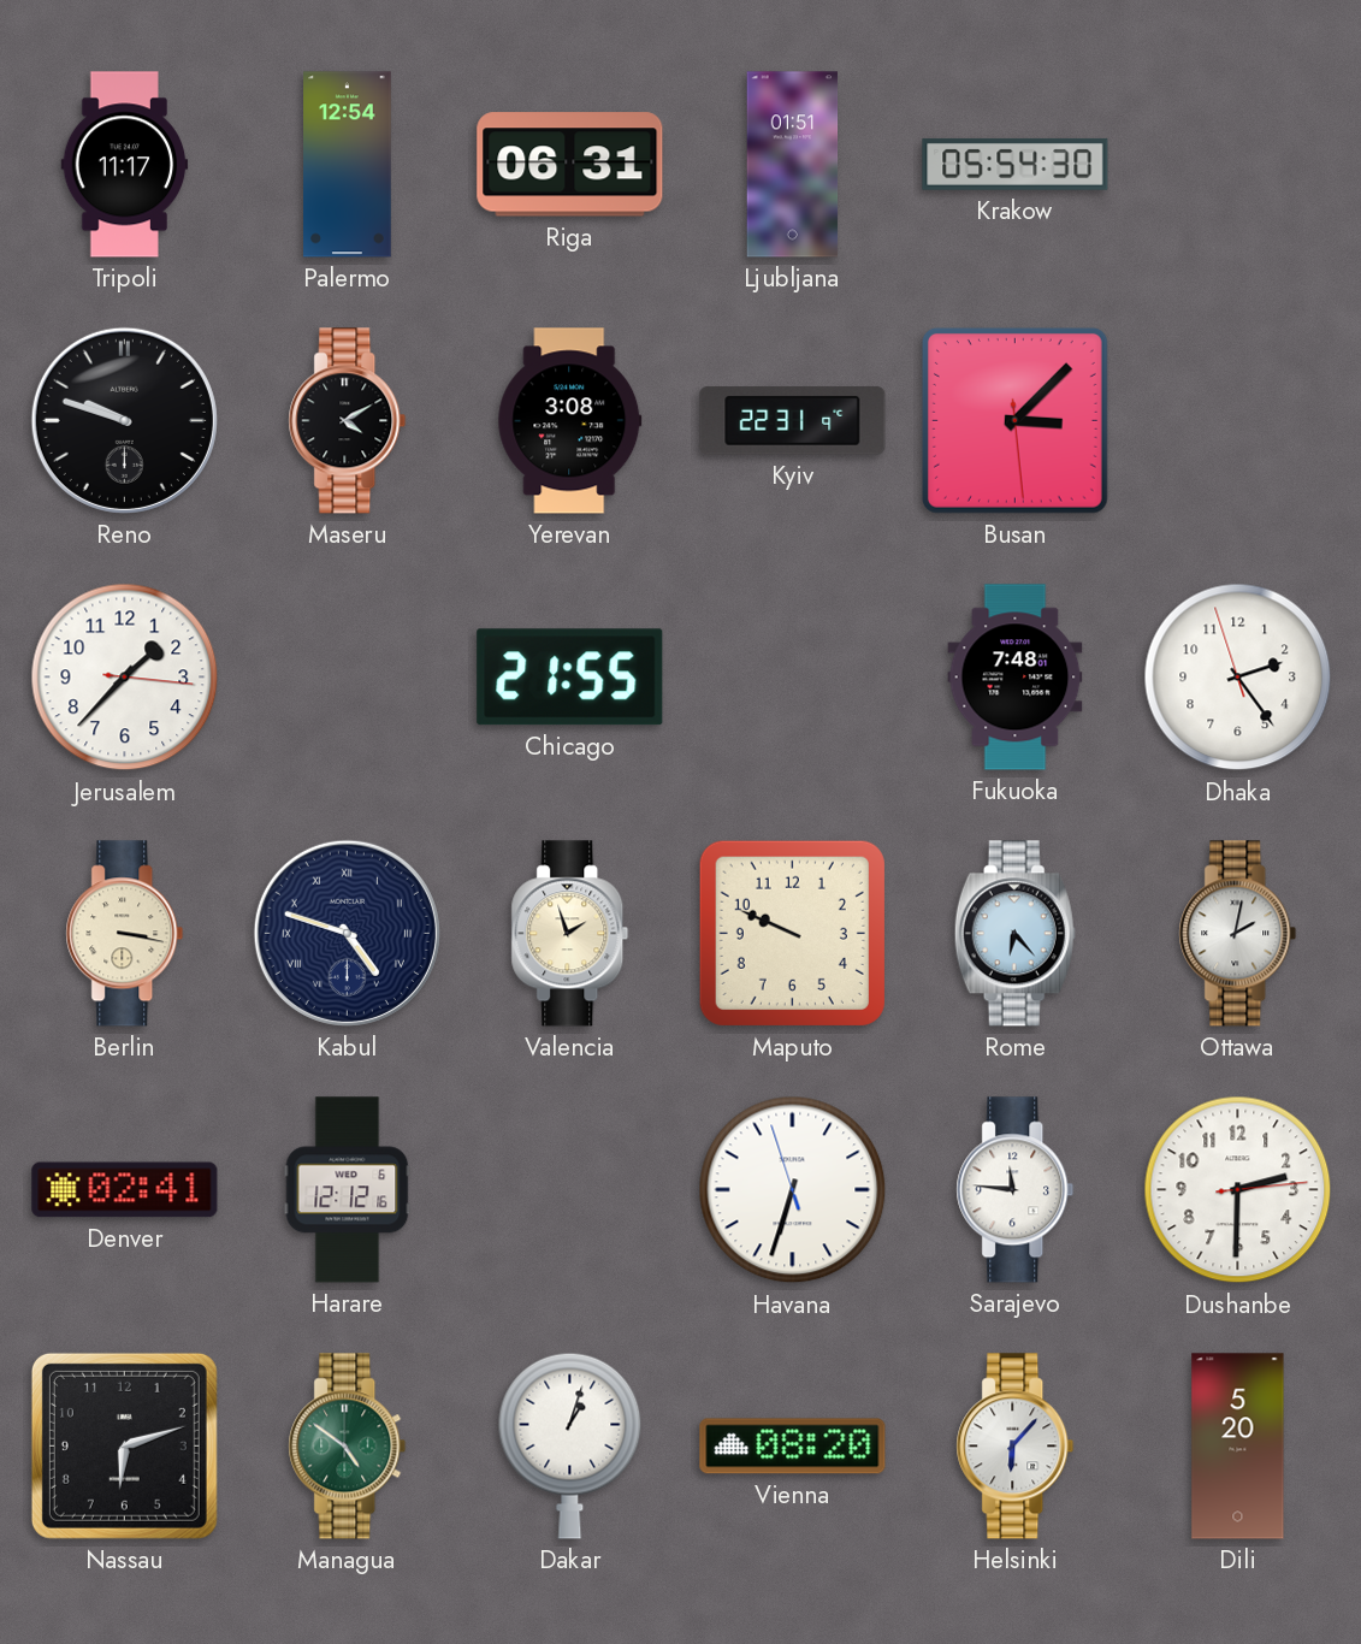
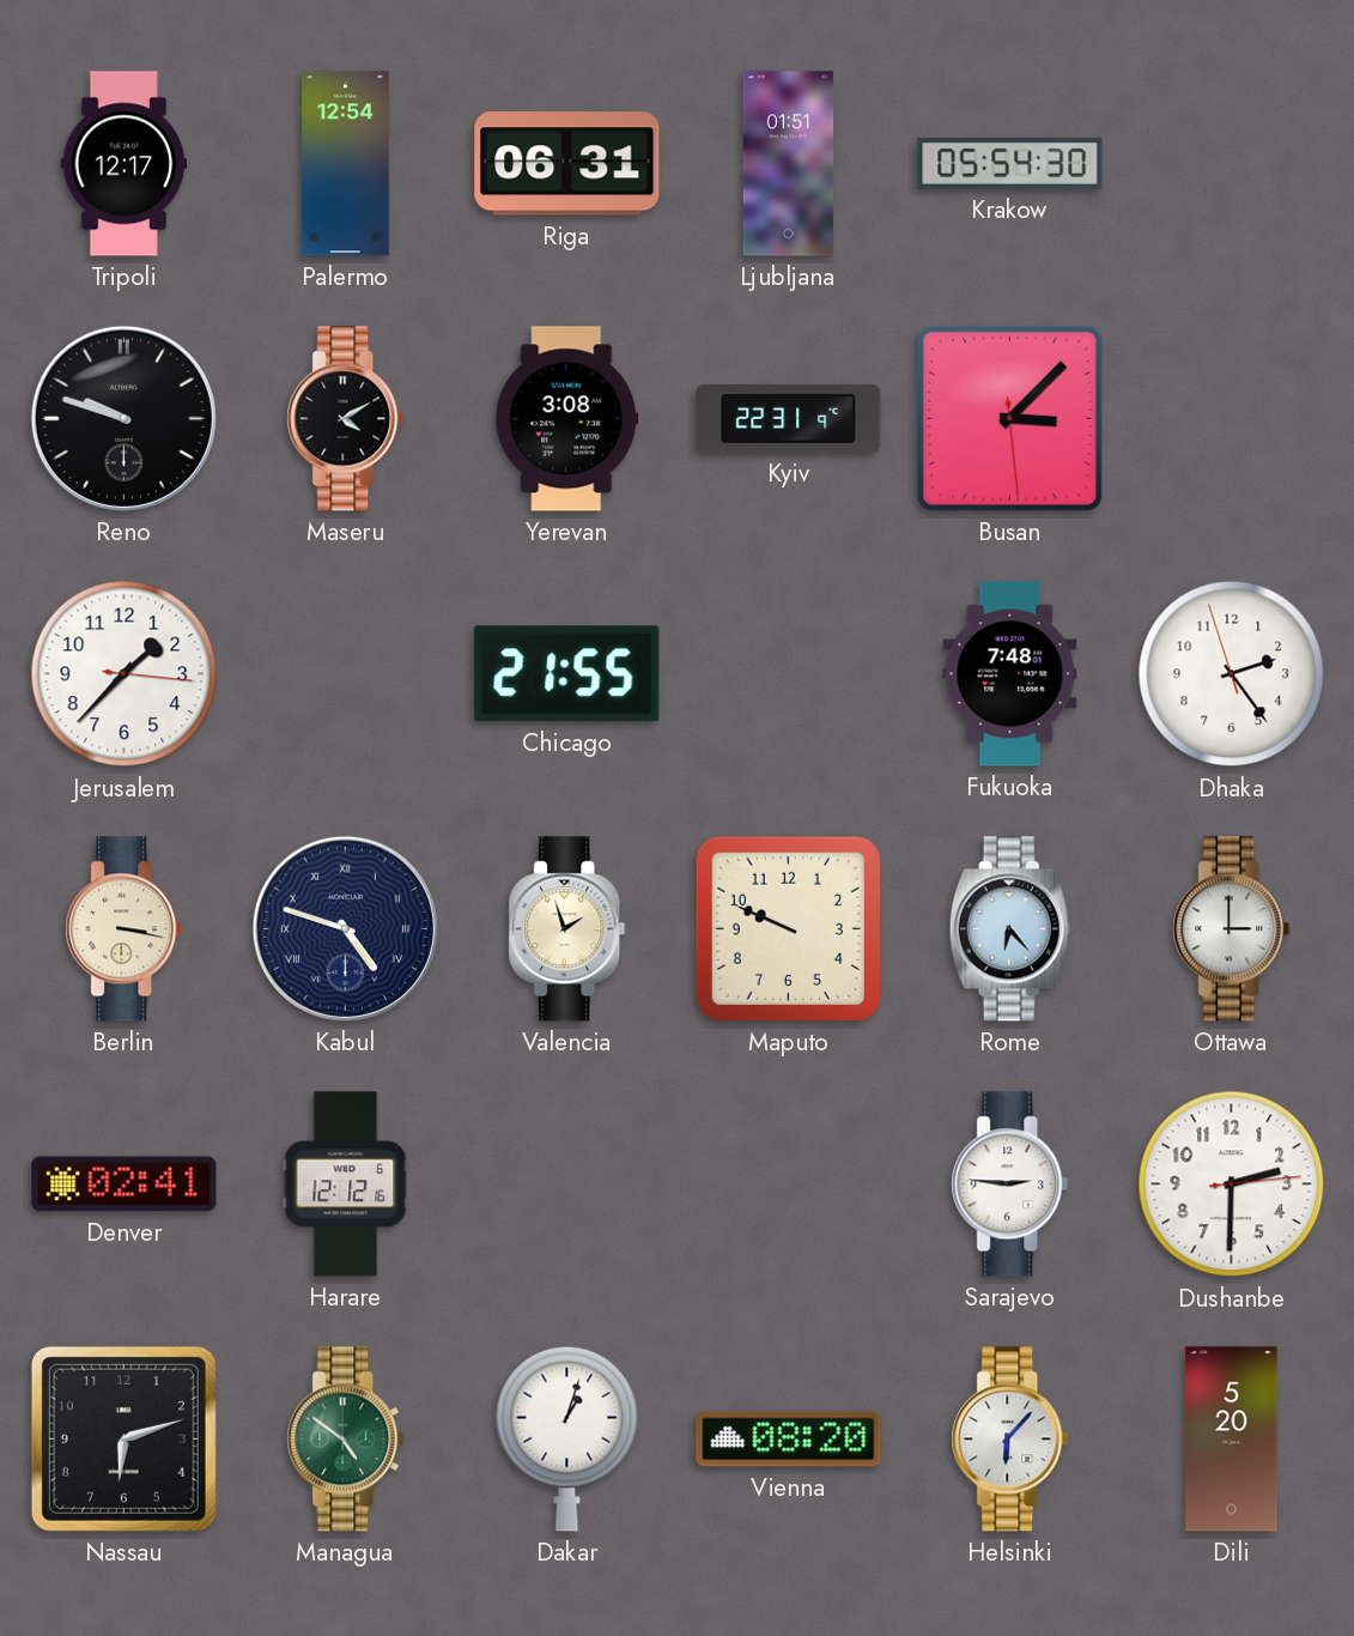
Tripoli: 11:17 -> 12:17 (125, 164)
Ottawa: 2:02 -> 3:00 (1232, 929)
Havana: 6:32 -> none (793, 1190)
Sarajevo: 11:46 -> 2:46 (1010, 1184)
